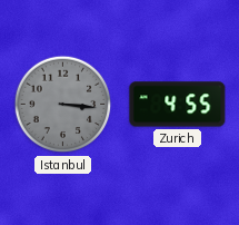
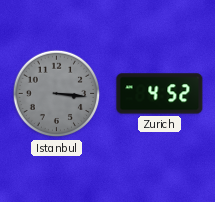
Zurich: 4:55 -> 4:52 (160, 94)
